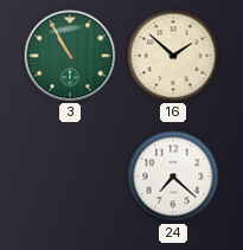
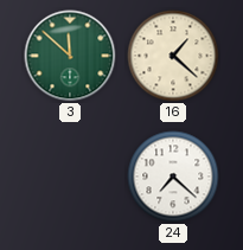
3: 10:55 -> 11:52 (70, 56)
16: 1:52 -> 1:22 (173, 56)
